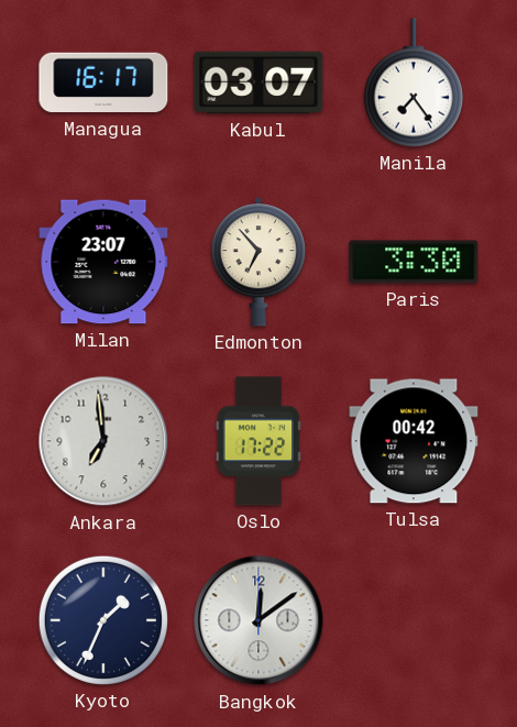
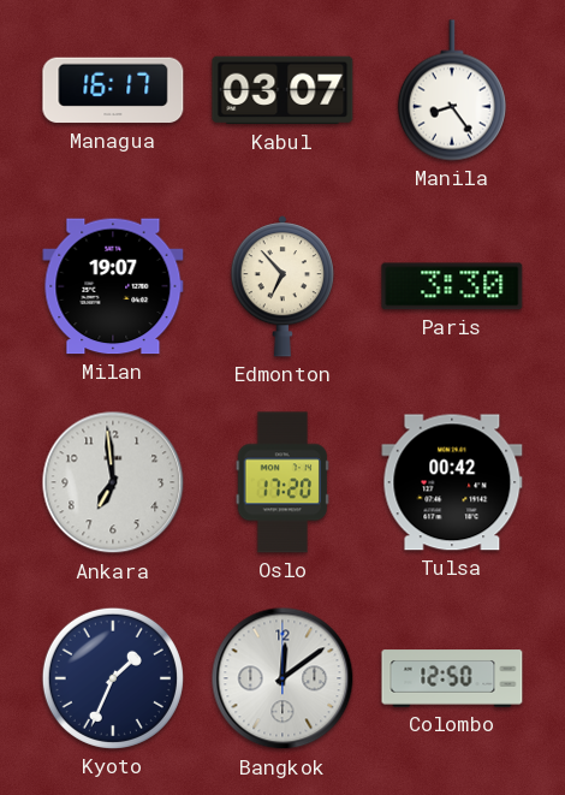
Manila: 7:24 -> 8:24 (452, 90)
Milan: 23:07 -> 19:07 (113, 286)
Oslo: 17:22 -> 17:20 (282, 482)
Colombo: none -> 12:50 (452, 678)
